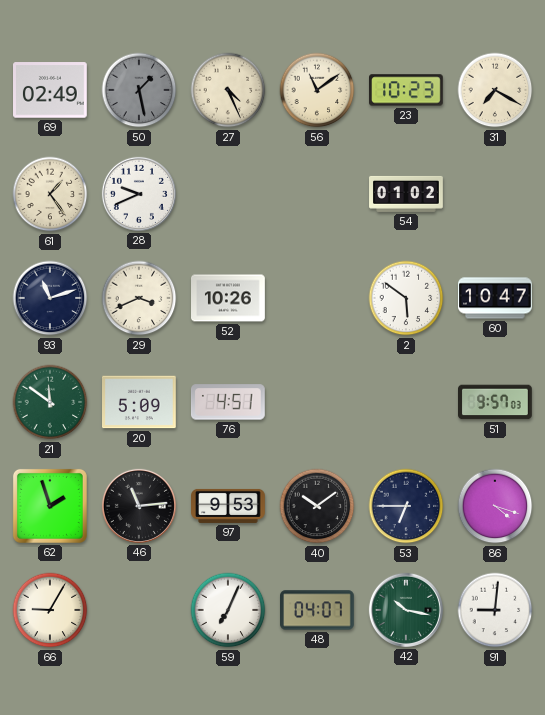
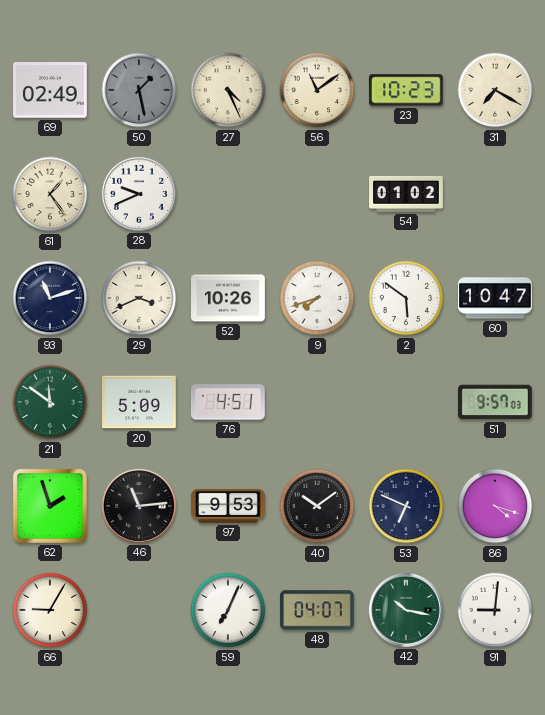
9: none -> 7:42 (317, 298)
53: 6:45 -> 6:49 (406, 506)
